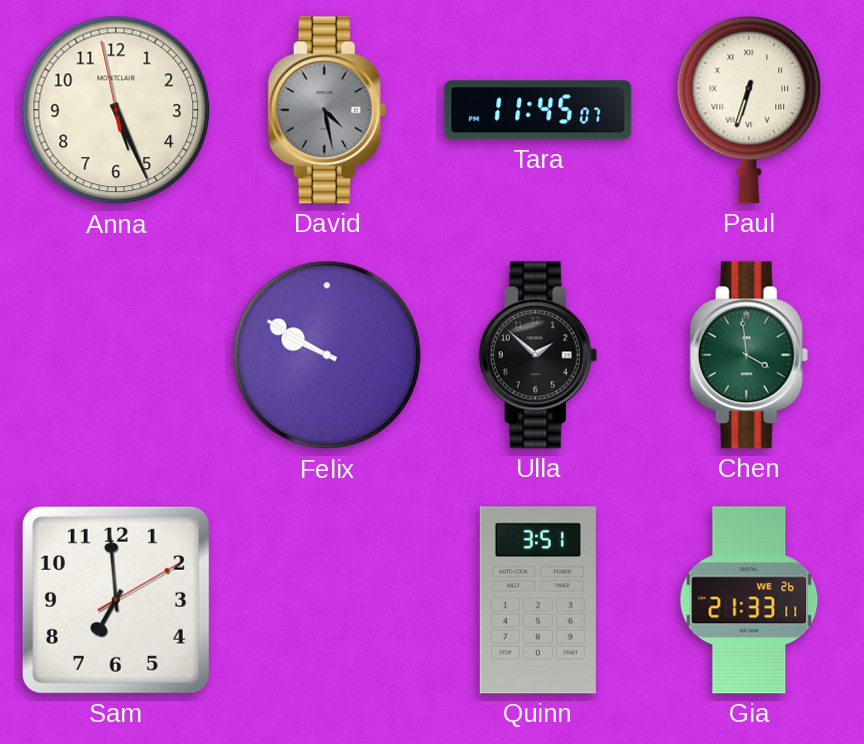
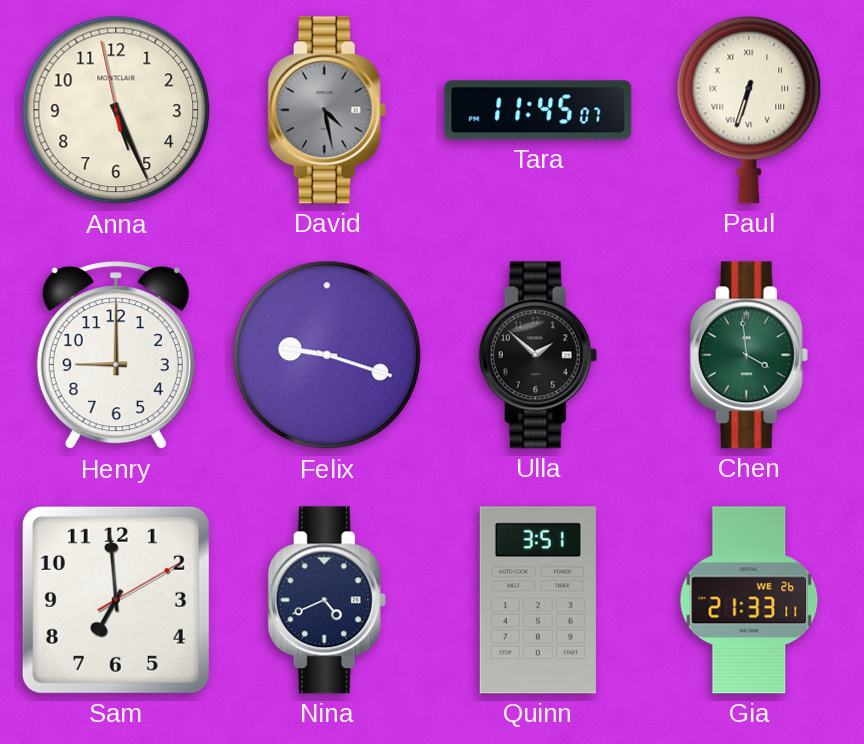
Henry: none -> 9:00 (116, 356)
Felix: 9:50 -> 9:18 (327, 355)
Nina: none -> 4:41 (327, 600)
